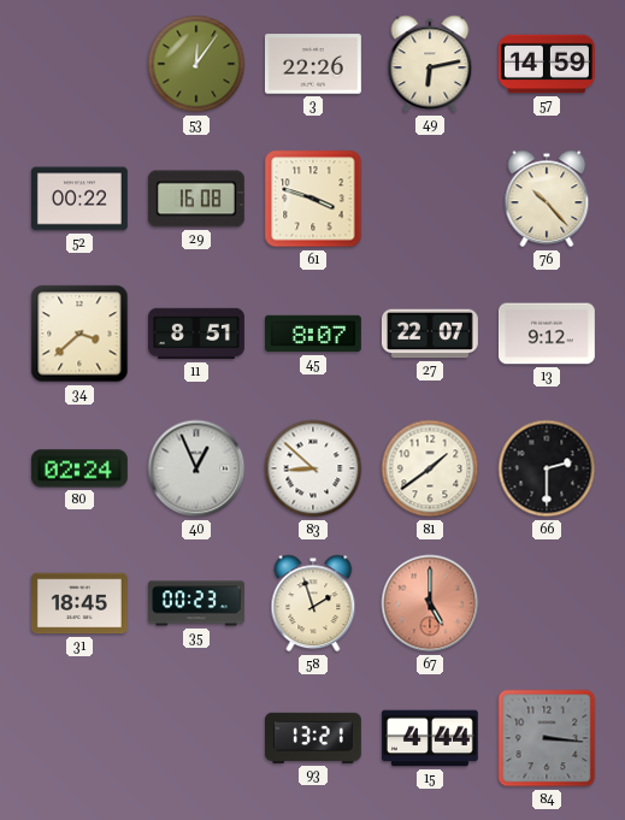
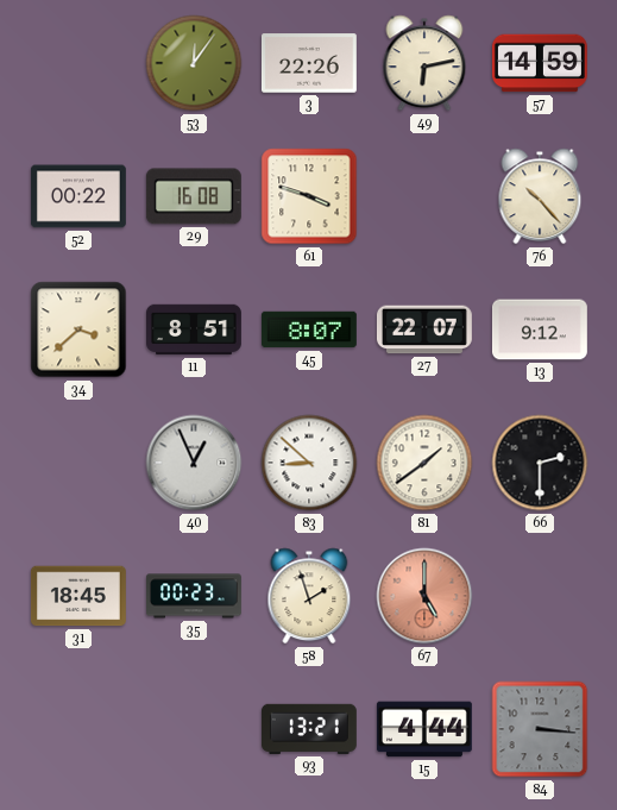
80: 02:24 -> none (79, 468)
